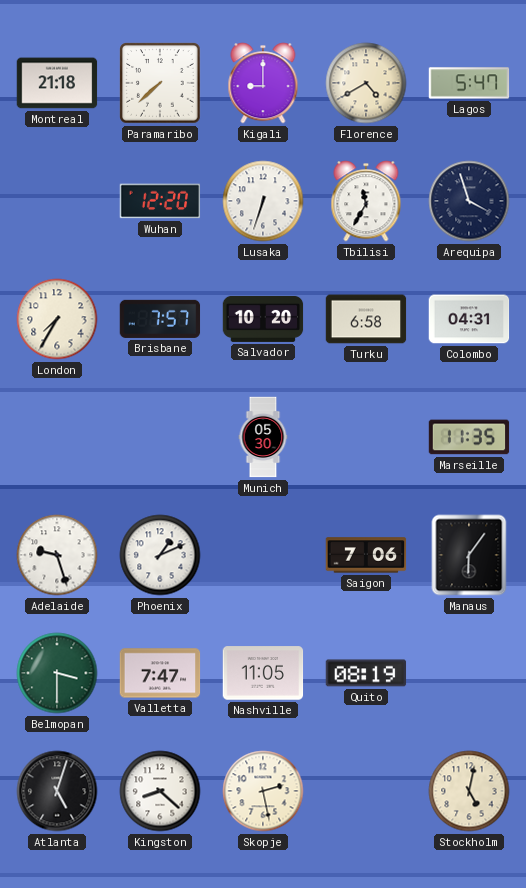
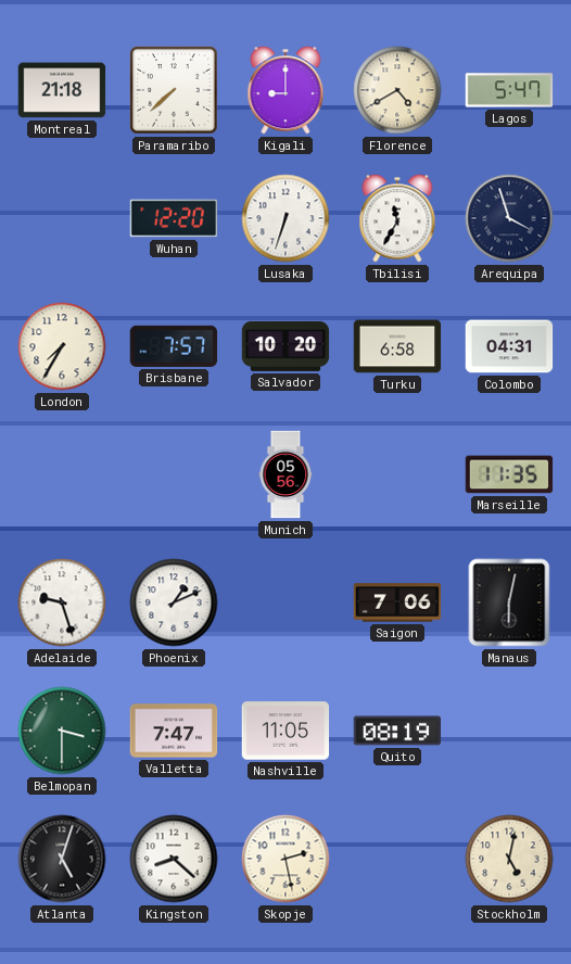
Munich: 05:30 -> 05:56 (285, 474)
Manaus: 6:06 -> 6:02 (509, 602)
